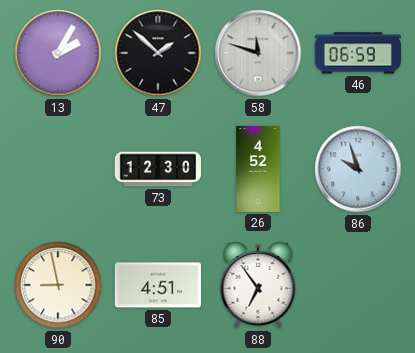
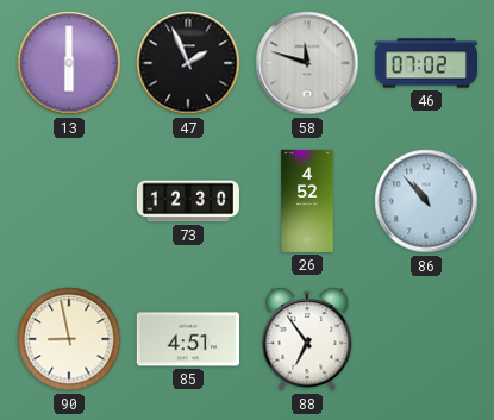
13: 2:05 -> 6:00 (69, 63)
47: 1:52 -> 1:56 (188, 63)
46: 06:59 -> 07:02 (426, 63)
86: 9:57 -> 10:53 (426, 201)
